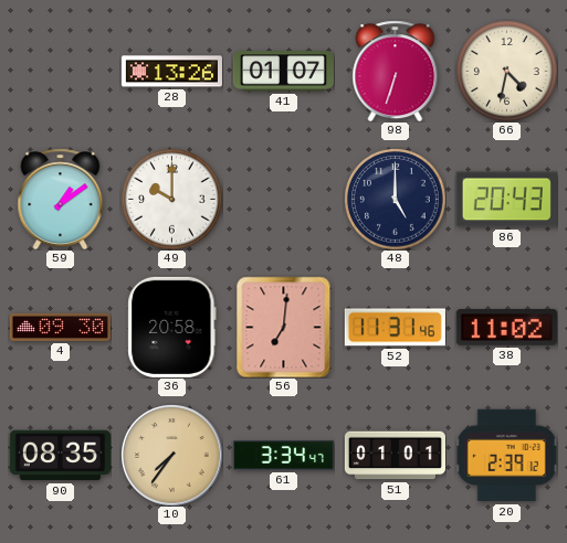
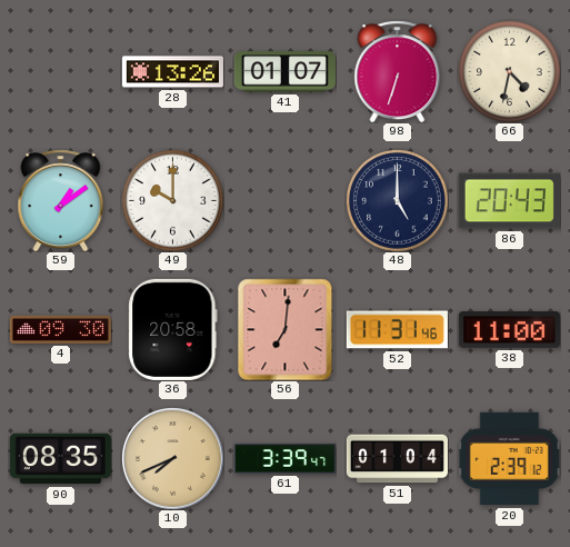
38: 11:02 -> 11:00 (509, 330)
10: 7:36 -> 7:41 (173, 459)
61: 3:34 -> 3:39 (284, 459)
51: 01:01 -> 01:04 (397, 459)
